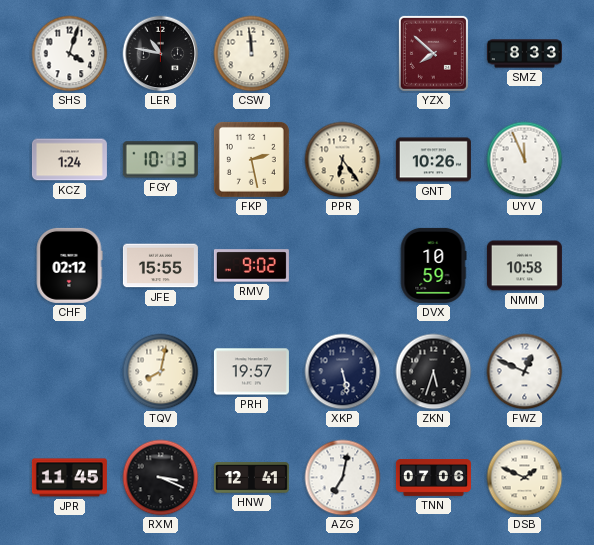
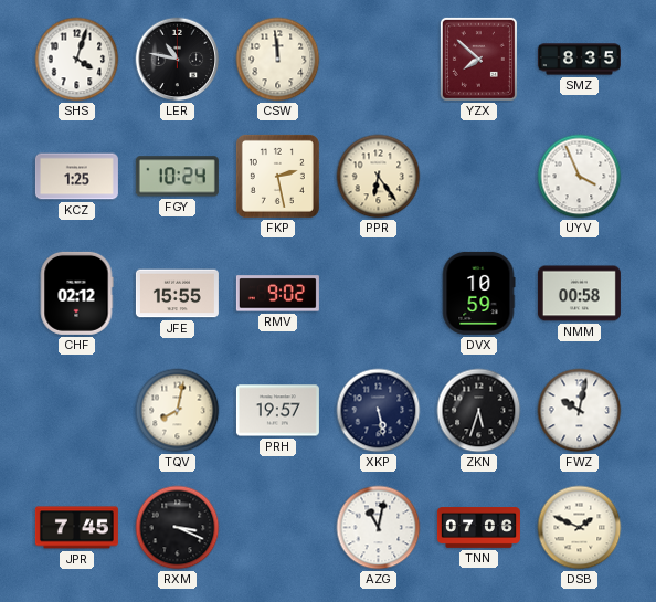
SMZ: 8:33 -> 8:35 (579, 60)
KCZ: 1:24 -> 1:25 (76, 177)
FGY: 10:13 -> 10:24 (177, 177)
GNT: 10:26 -> none (433, 160)
UYV: 11:56 -> 3:56 (580, 177)
NMM: 10:58 -> 00:58 (579, 294)
FWZ: 12:49 -> 10:02 (580, 411)
JPR: 11:45 -> 7:45 (76, 528)
HNW: 12:41 -> none (251, 478)
AZG: 7:02 -> 11:02 (379, 528)
